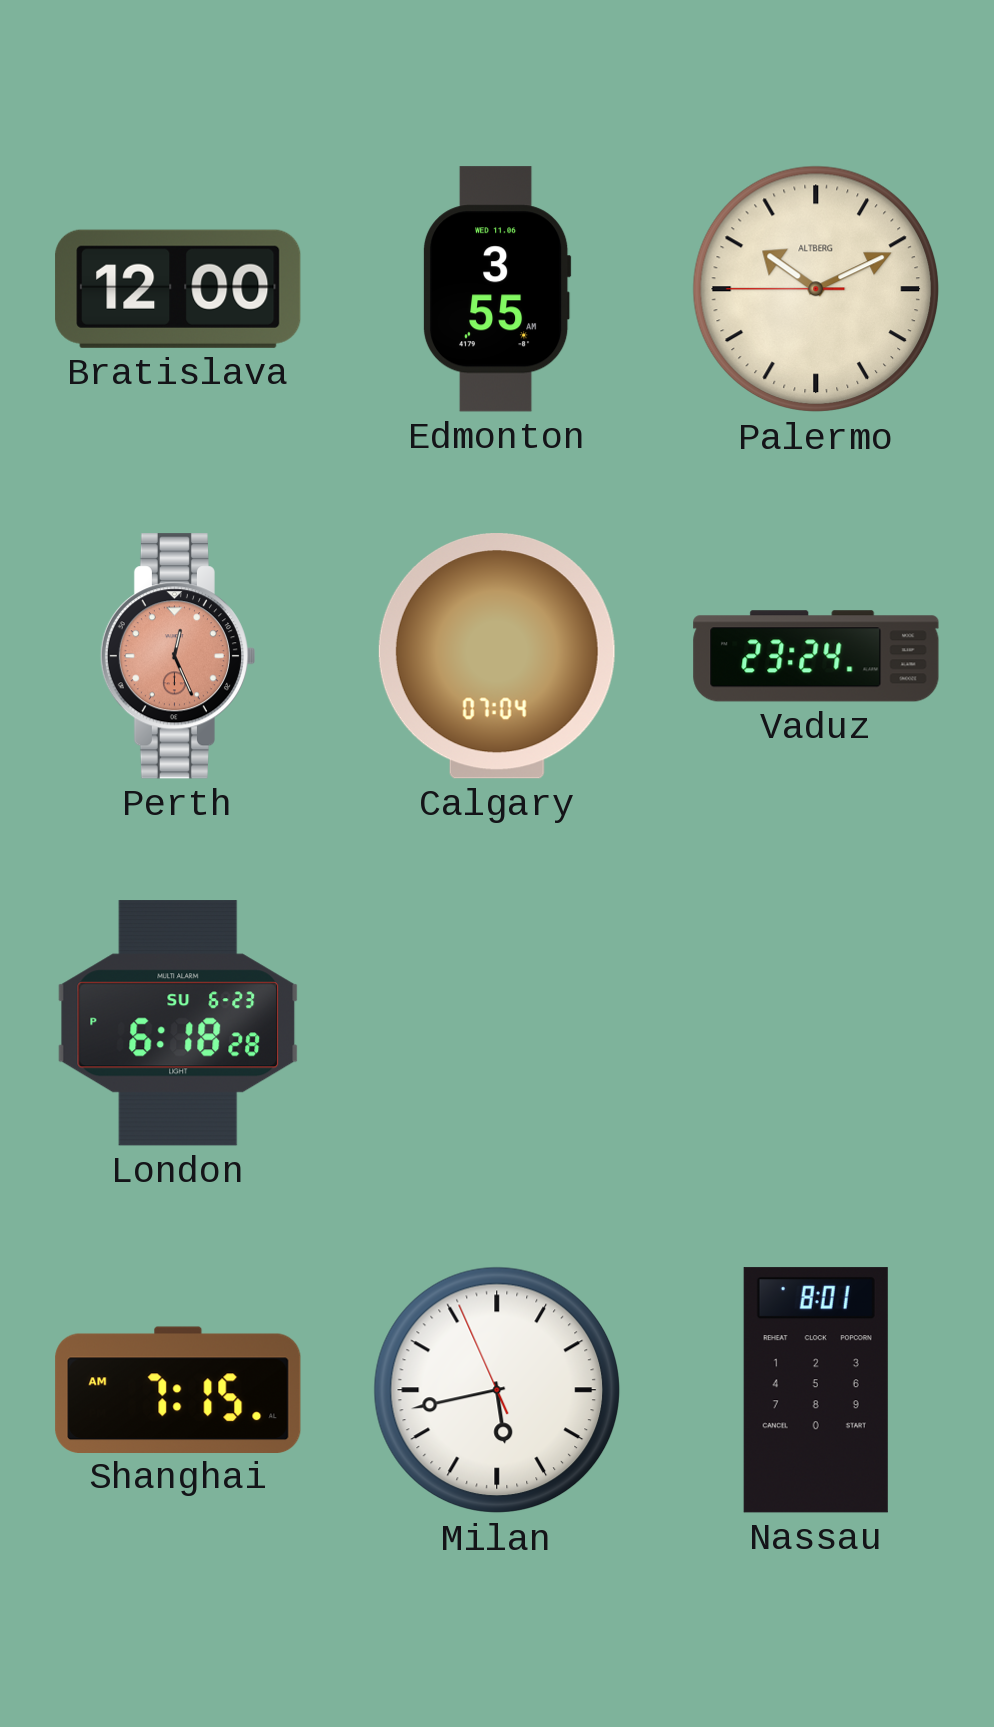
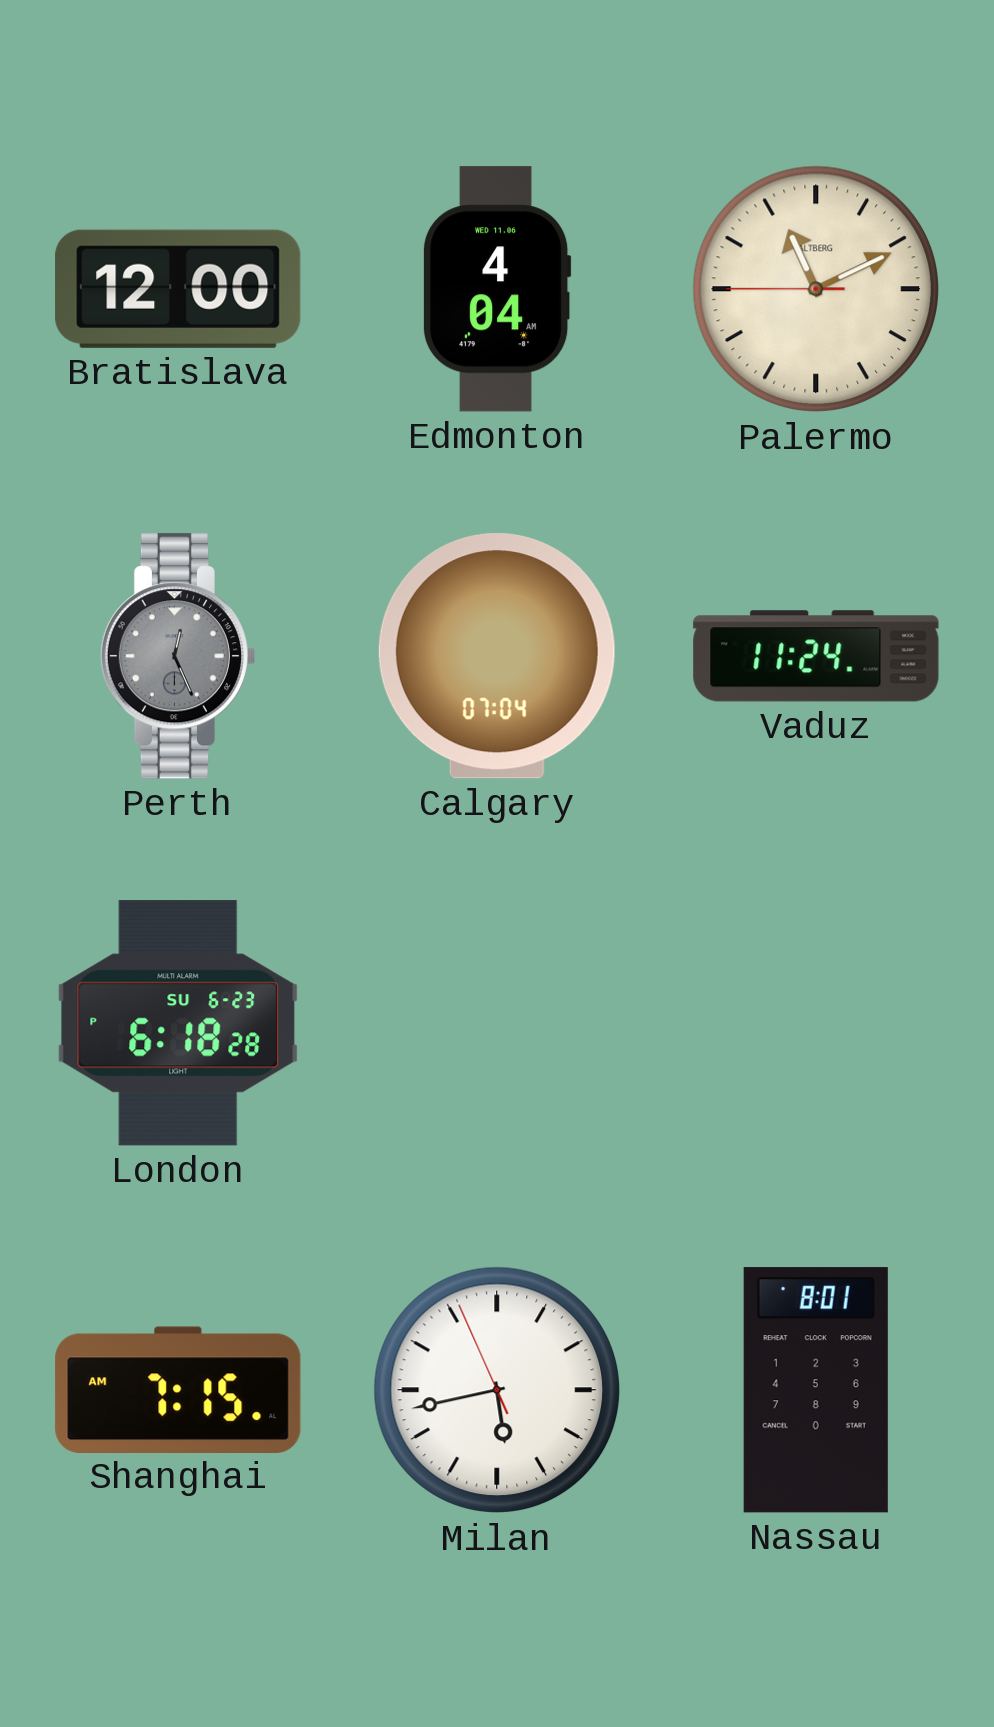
Edmonton: 3:55 -> 4:04 (497, 289)
Palermo: 10:10 -> 11:10 (816, 289)
Perth dial: salmon -> grey (177, 656)
Vaduz: 23:24 -> 11:24 (816, 656)
